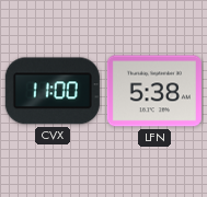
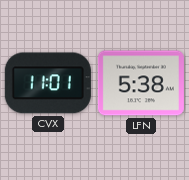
CVX: 11:00 -> 11:01 (48, 83)
